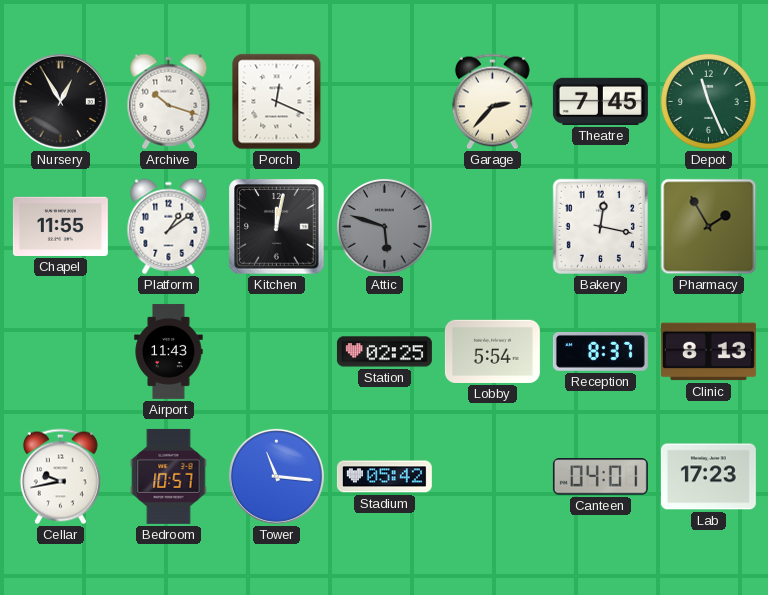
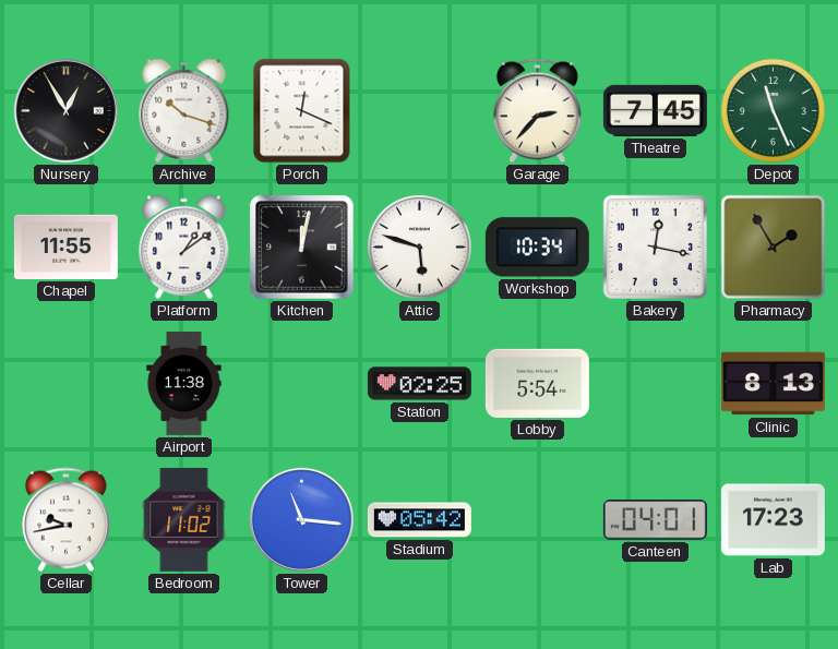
Attic dial: grey -> white (419, 247)
Workshop: none -> 10:34 (537, 248)
Airport: 11:43 -> 11:38 (184, 383)
Reception: 8:37 -> none (600, 352)
Bedroom: 10:57 -> 11:02 (184, 519)
